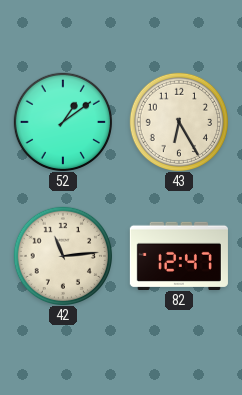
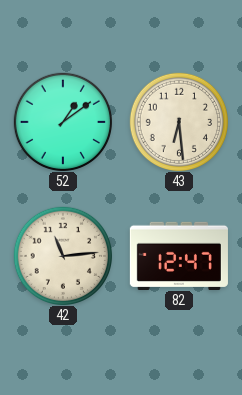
43: 6:25 -> 6:29 (178, 121)
